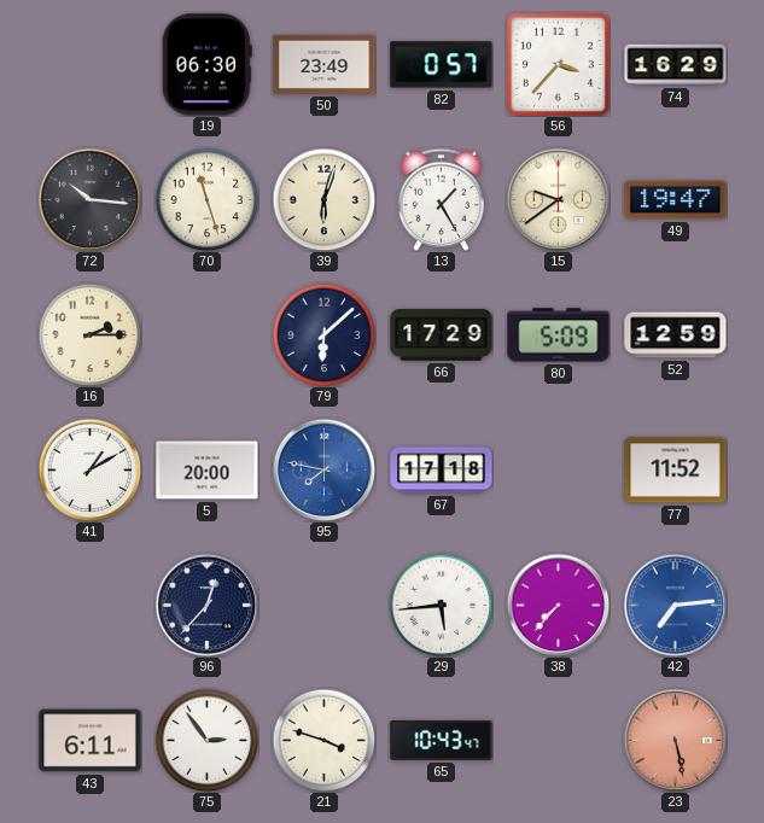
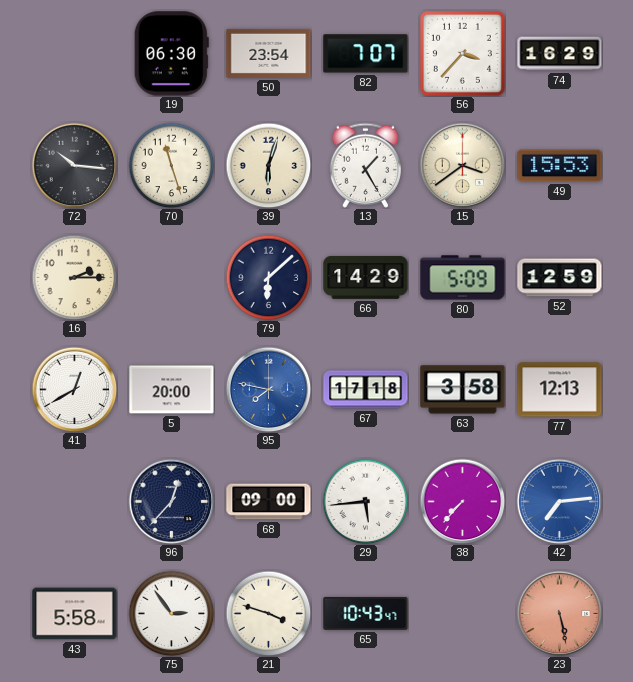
50: 23:49 -> 23:54 (269, 53)
82: 0:57 -> 7:07 (366, 54)
15: 9:39 -> 3:39 (462, 165)
49: 19:47 -> 15:53 (560, 166)
66: 17:29 -> 14:29 (366, 277)
41: 1:10 -> 12:40 (74, 389)
63: none -> 3:58 (463, 390)
77: 11:52 -> 12:13 (560, 390)
68: none -> 09:00 (269, 502)
43: 6:11 -> 5:58 (75, 614)
